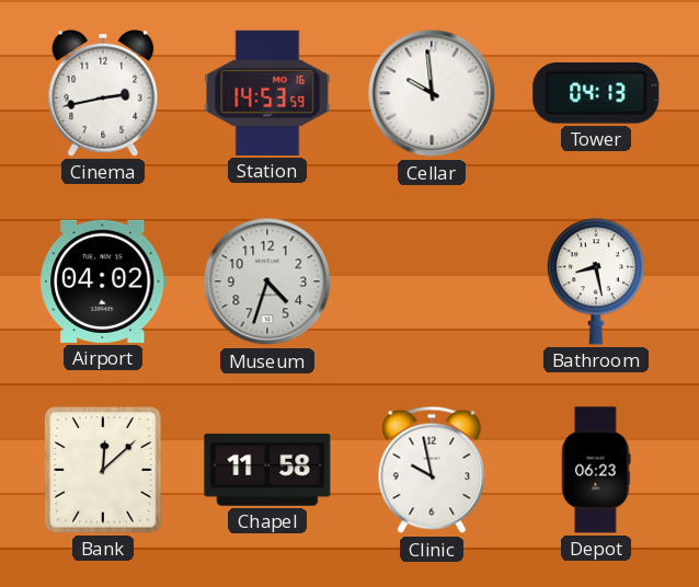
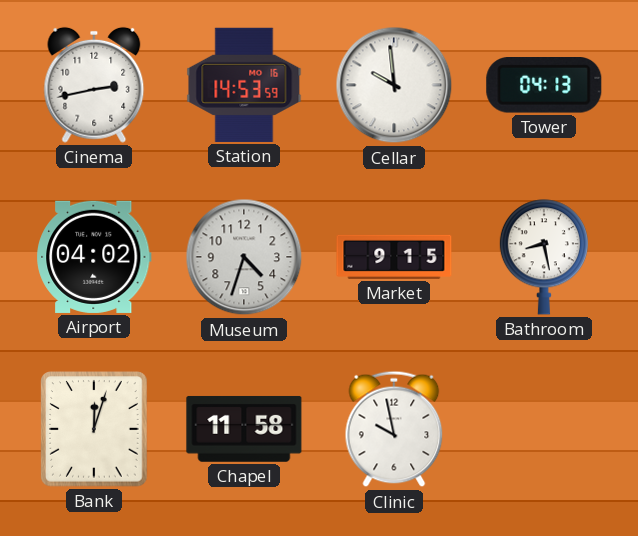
Market: none -> 9:15 (394, 257)
Bank: 12:08 -> 12:03 (94, 429)
Depot: 06:23 -> none (596, 470)
